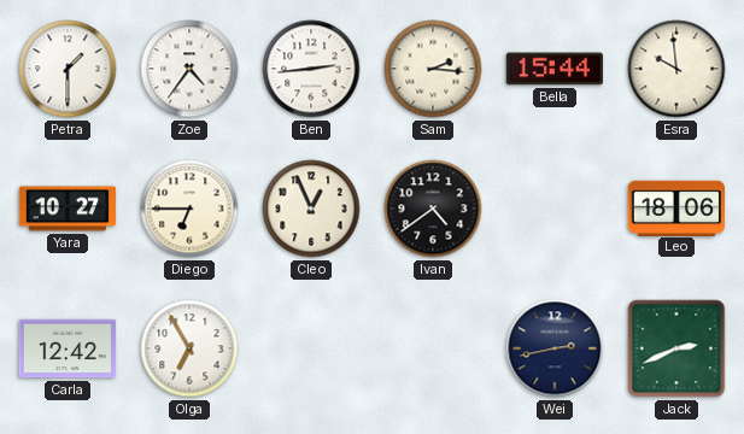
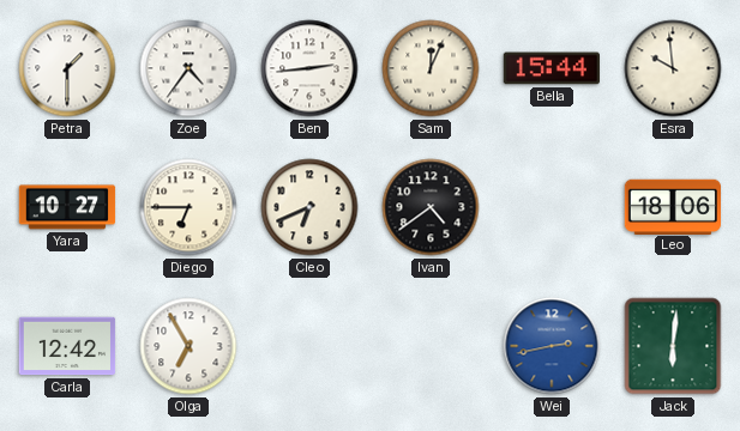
Sam: 2:16 -> 12:04 (431, 68)
Cleo: 12:56 -> 6:41 (309, 207)
Wei dial: navy -> blue (552, 346)
Jack: 2:41 -> 6:01 (673, 346)
